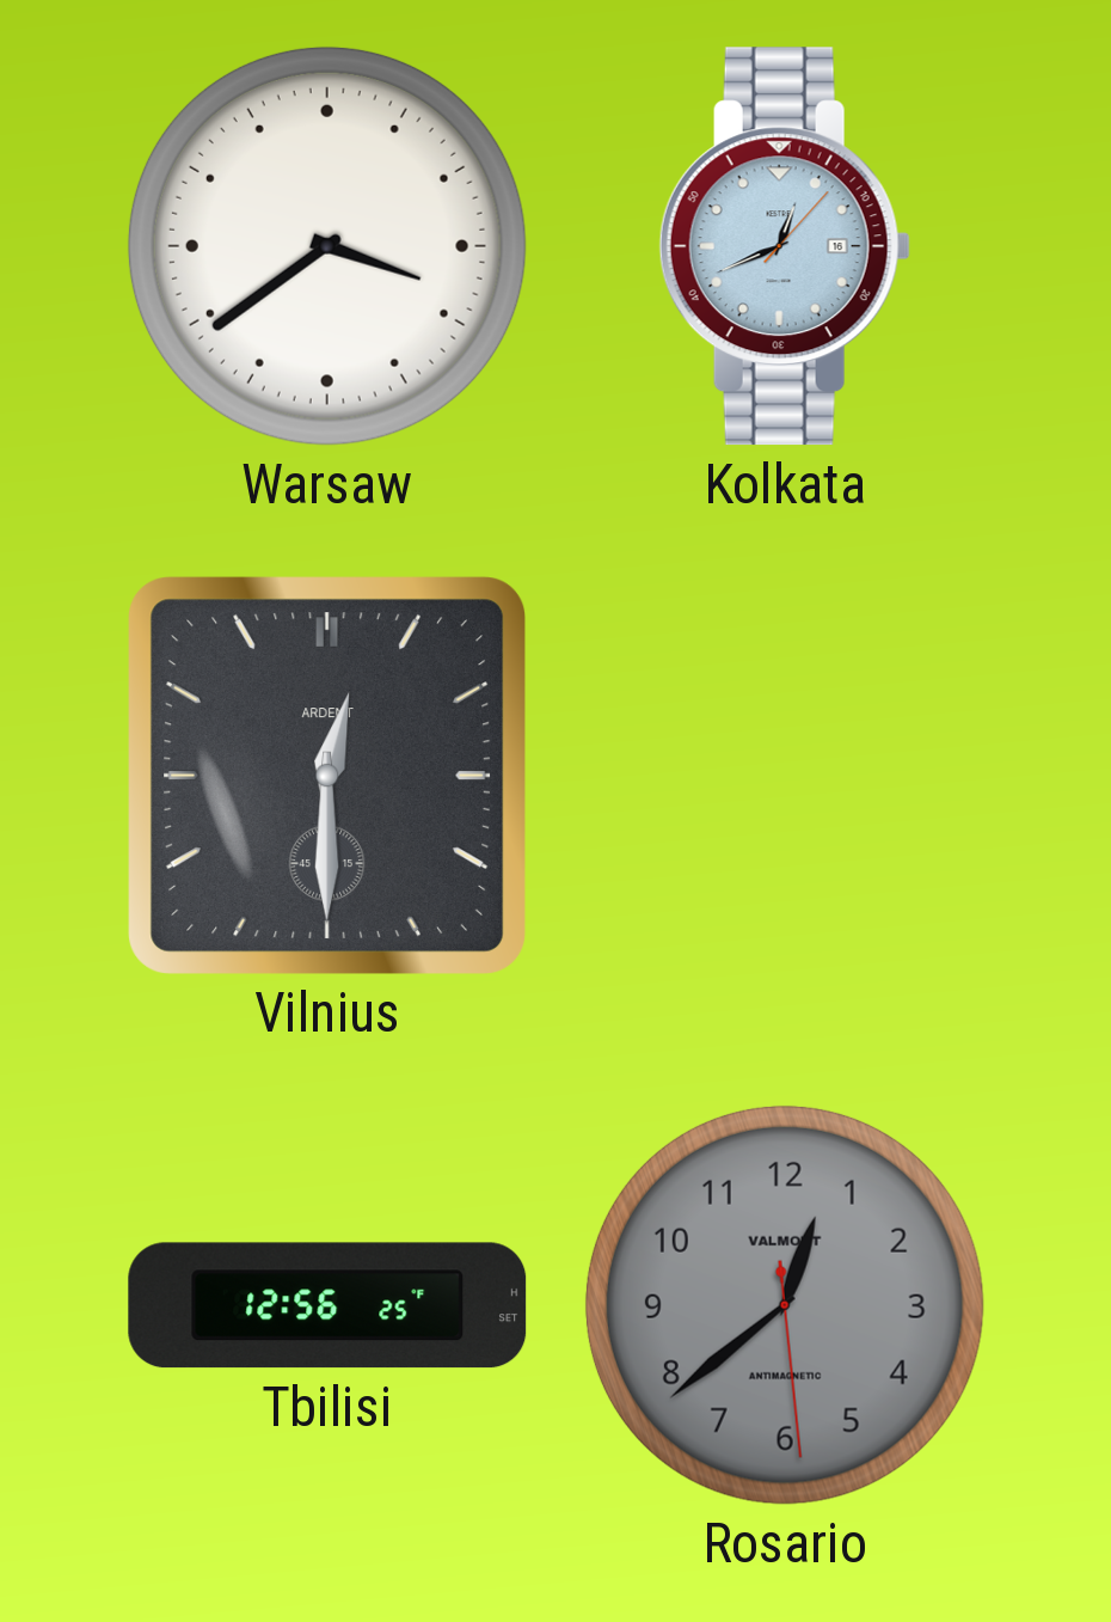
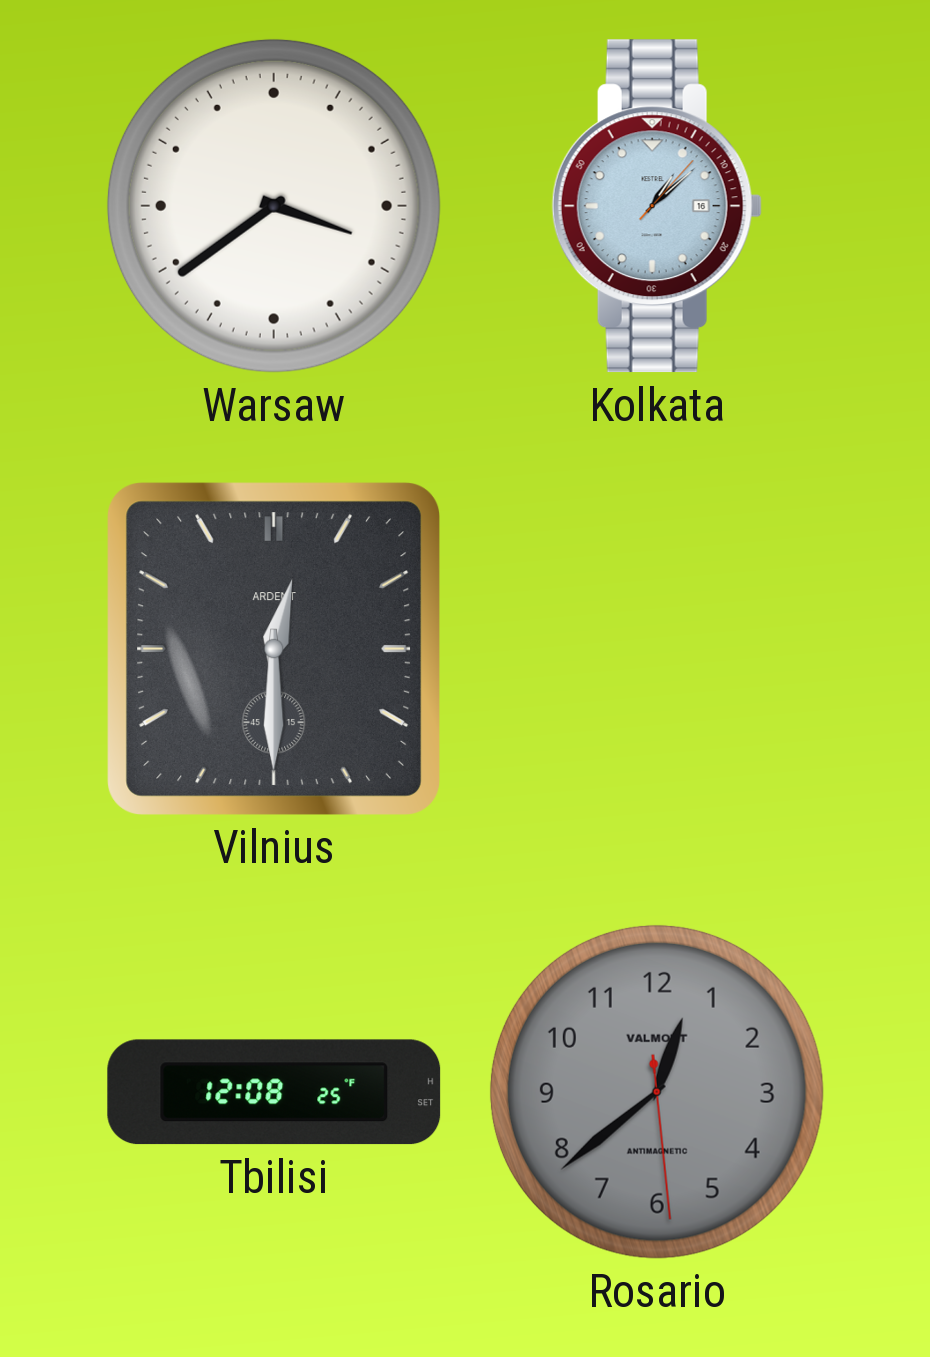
Kolkata: 12:41 -> 1:08 (657, 206)
Tbilisi: 12:56 -> 12:08 (274, 1092)
